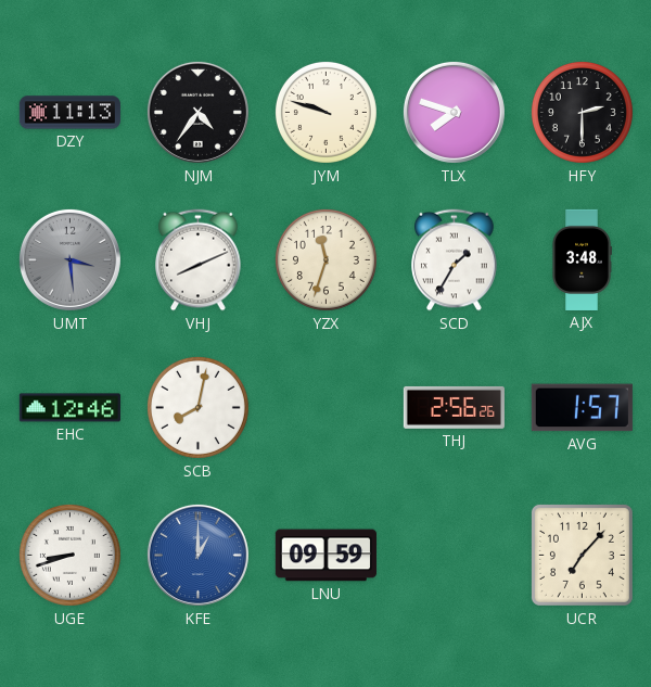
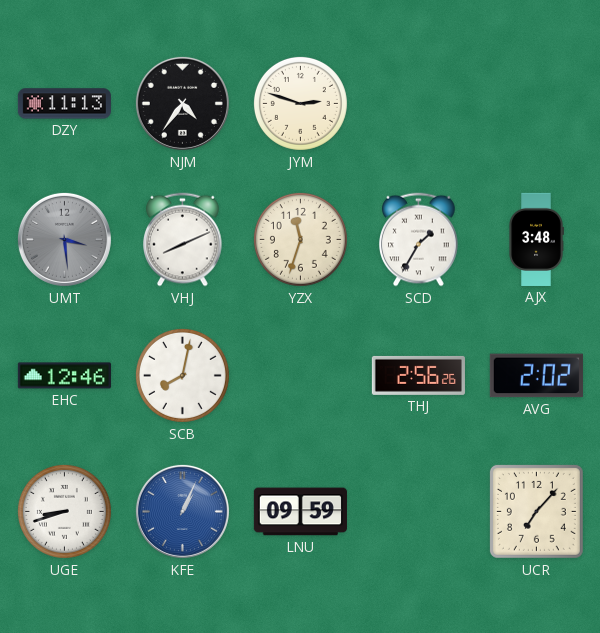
JYM: 9:48 -> 2:48 (300, 103)
TLX: 7:48 -> none (454, 112)
HFY: 2:30 -> none (582, 112)
AVG: 1:57 -> 2:02 (536, 376)
KFE: 1:00 -> 1:04 (182, 511)
